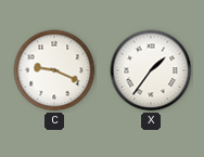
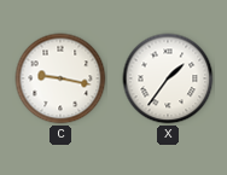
C: 9:19 -> 9:17 (60, 78)
